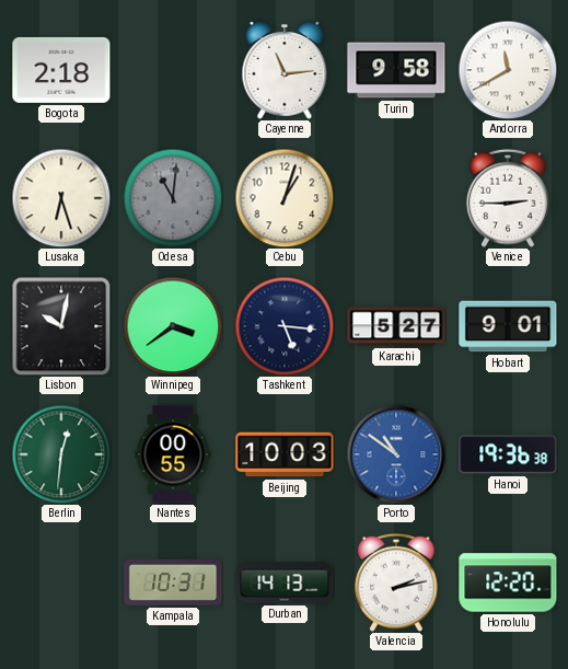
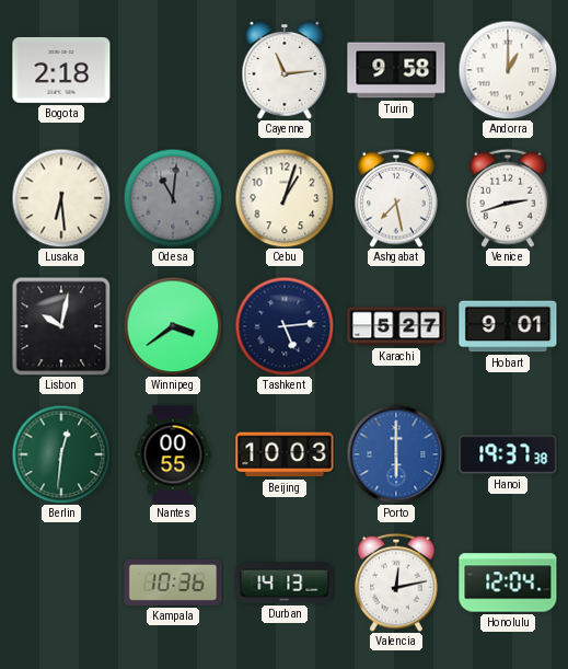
Andorra: 11:40 -> 1:00 (508, 70)
Lusaka: 6:27 -> 6:29 (61, 198)
Ashgabat: none -> 7:28 (396, 198)
Venice: 2:45 -> 2:42 (508, 198)
Tashkent: 5:16 -> 5:14 (285, 326)
Porto: 10:51 -> 6:00 (396, 454)
Hanoi: 19:36 -> 19:37 (508, 454)
Kampala: 10:31 -> 10:36 (173, 583)
Valencia: 2:13 -> 12:13 (396, 583)
Honolulu: 12:20 -> 12:04 (508, 583)
